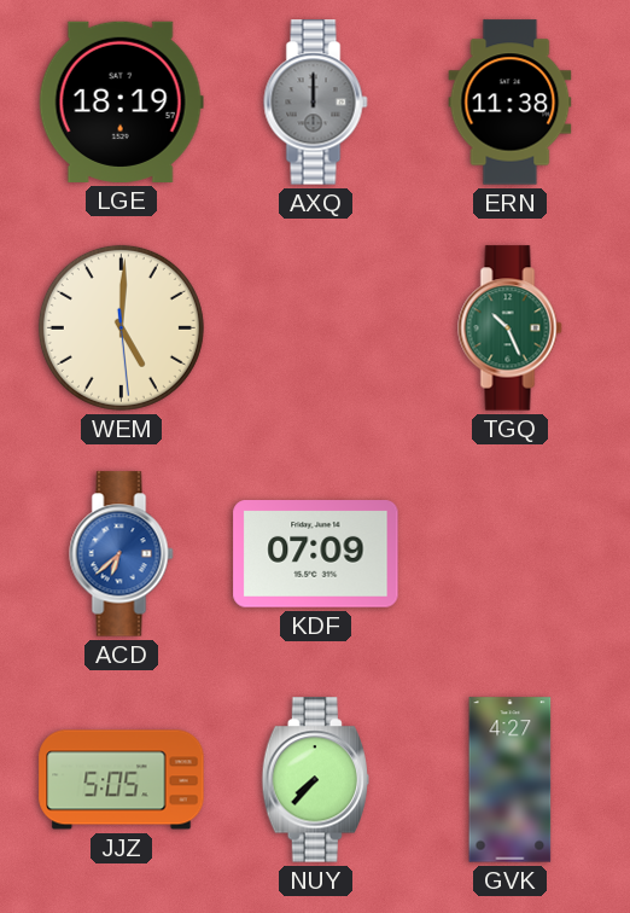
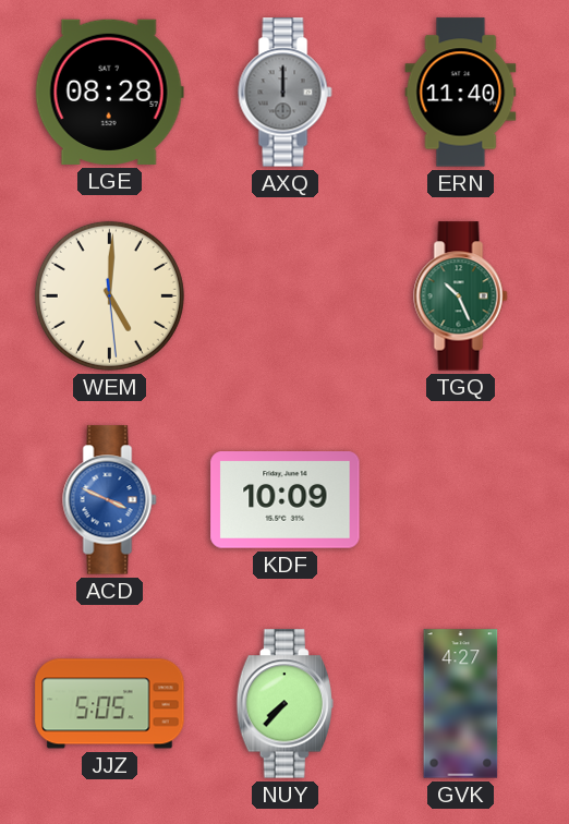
LGE: 18:19 -> 08:28 (109, 92)
ERN: 11:38 -> 11:40 (461, 93)
ACD: 6:38 -> 3:49 (110, 500)
KDF: 07:09 -> 10:09 (286, 500)
